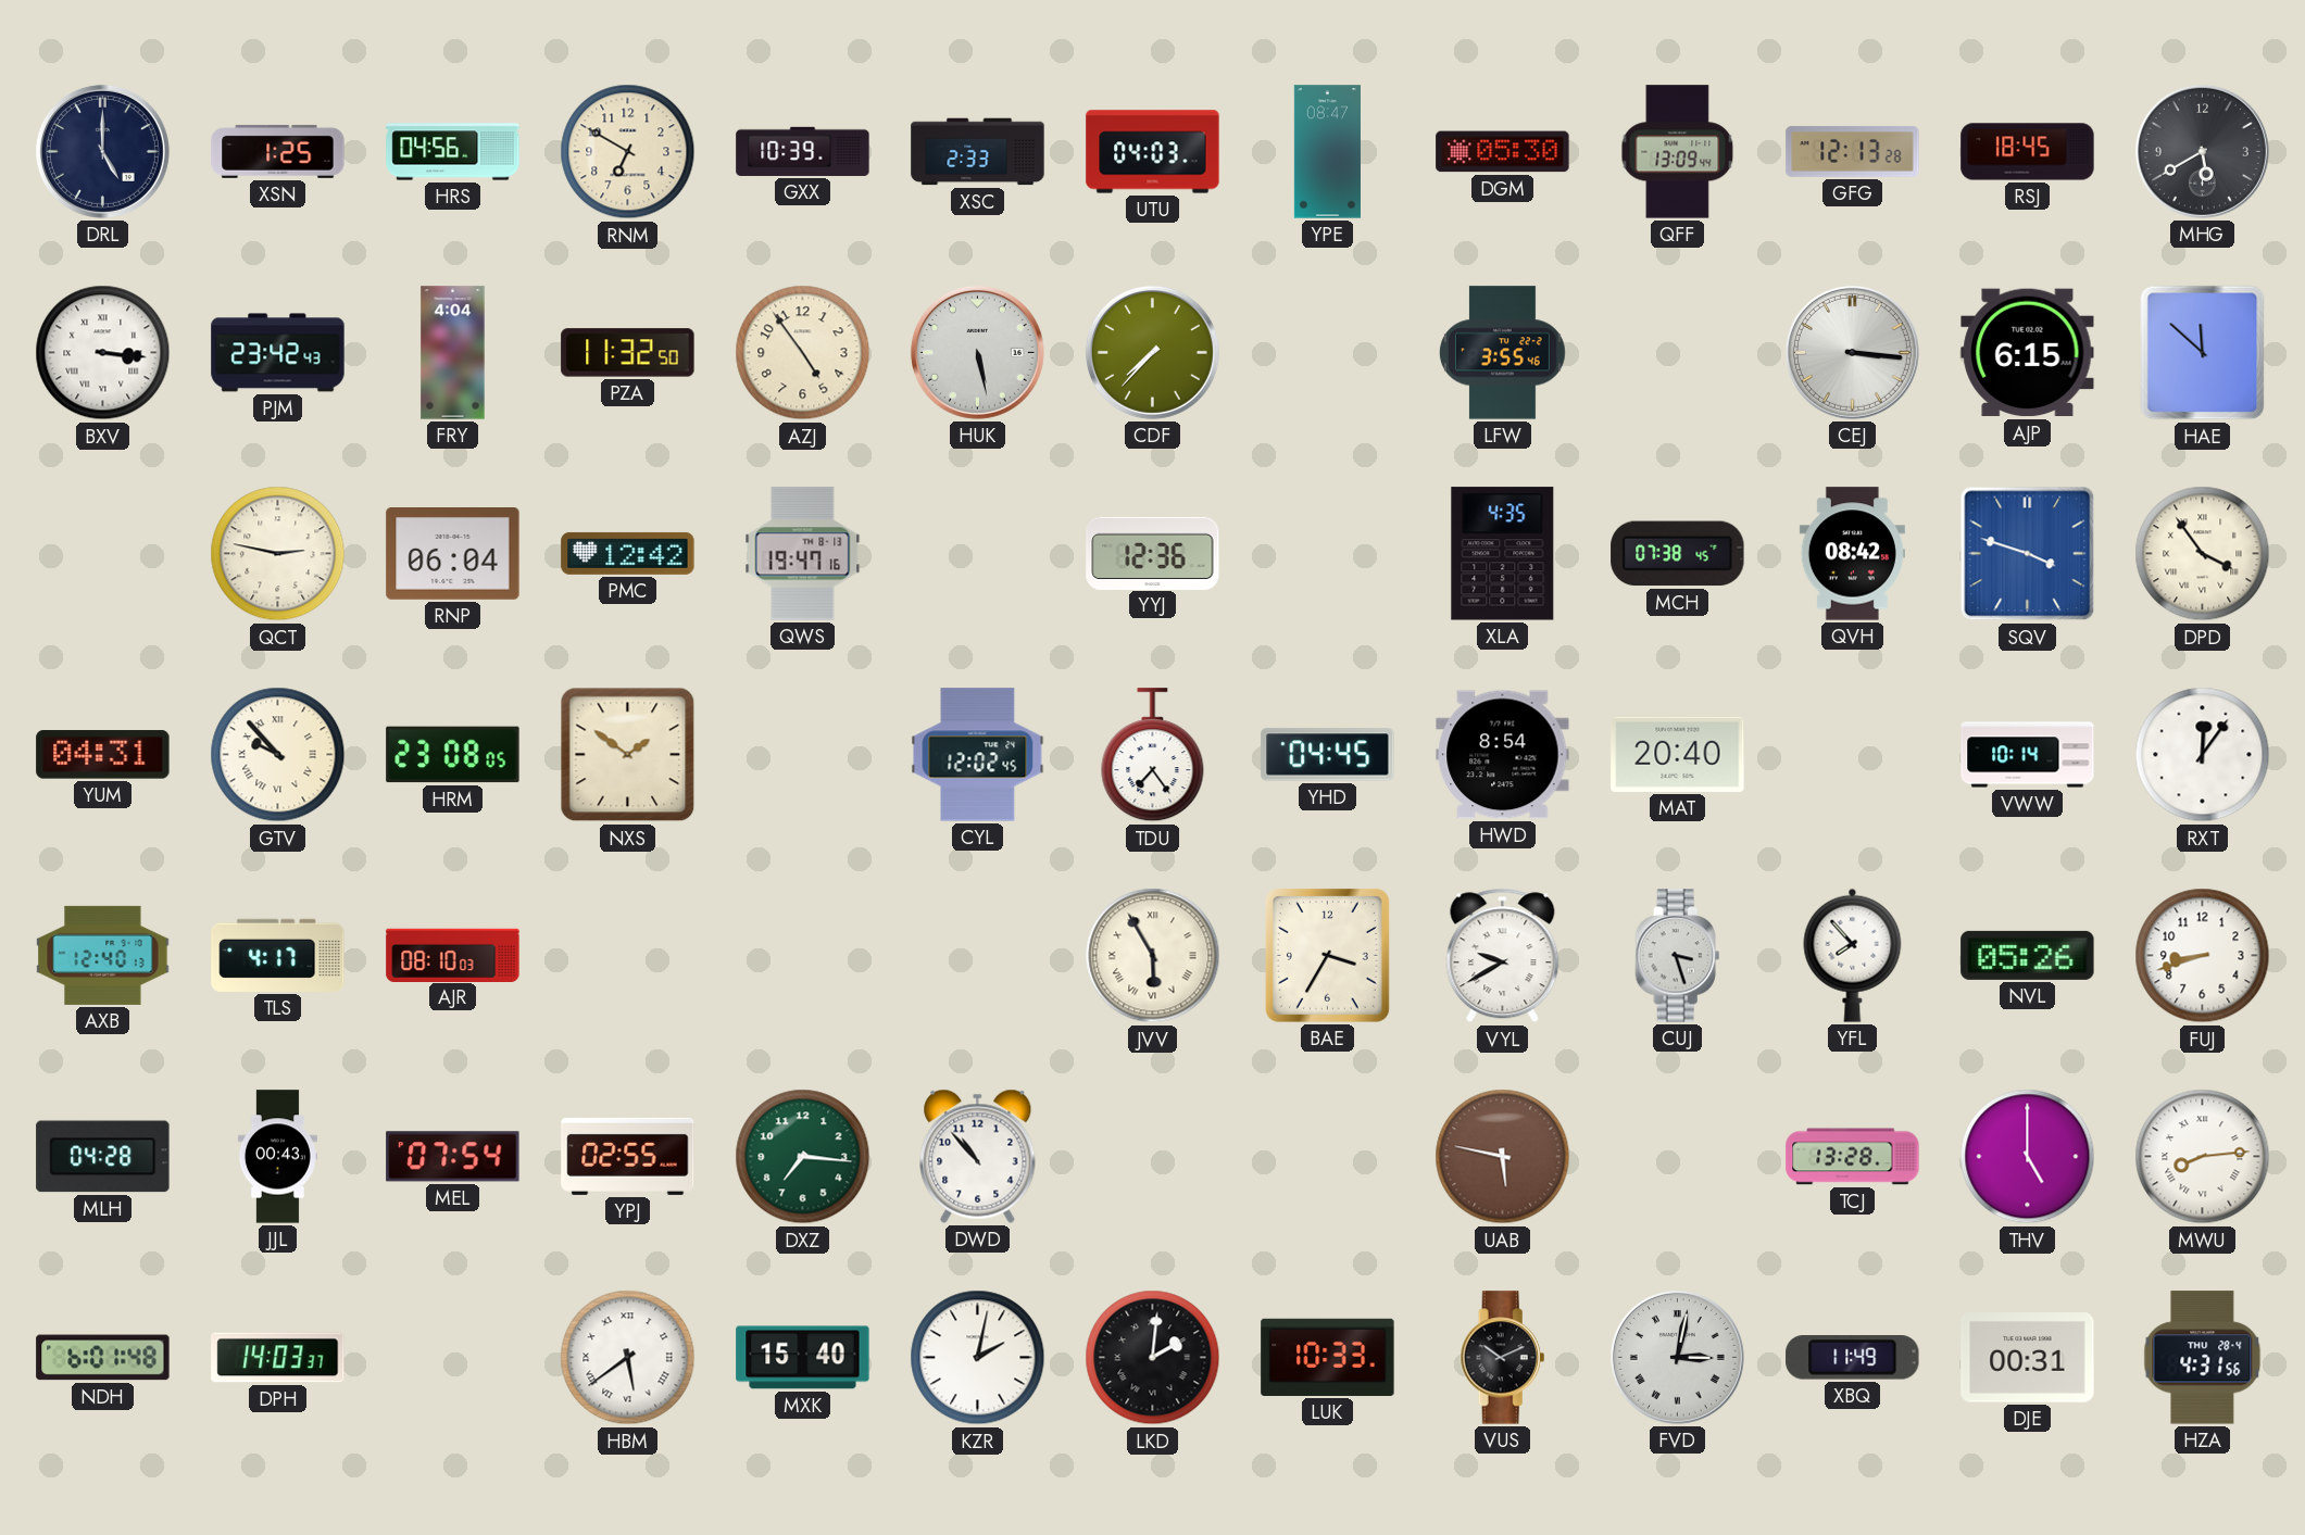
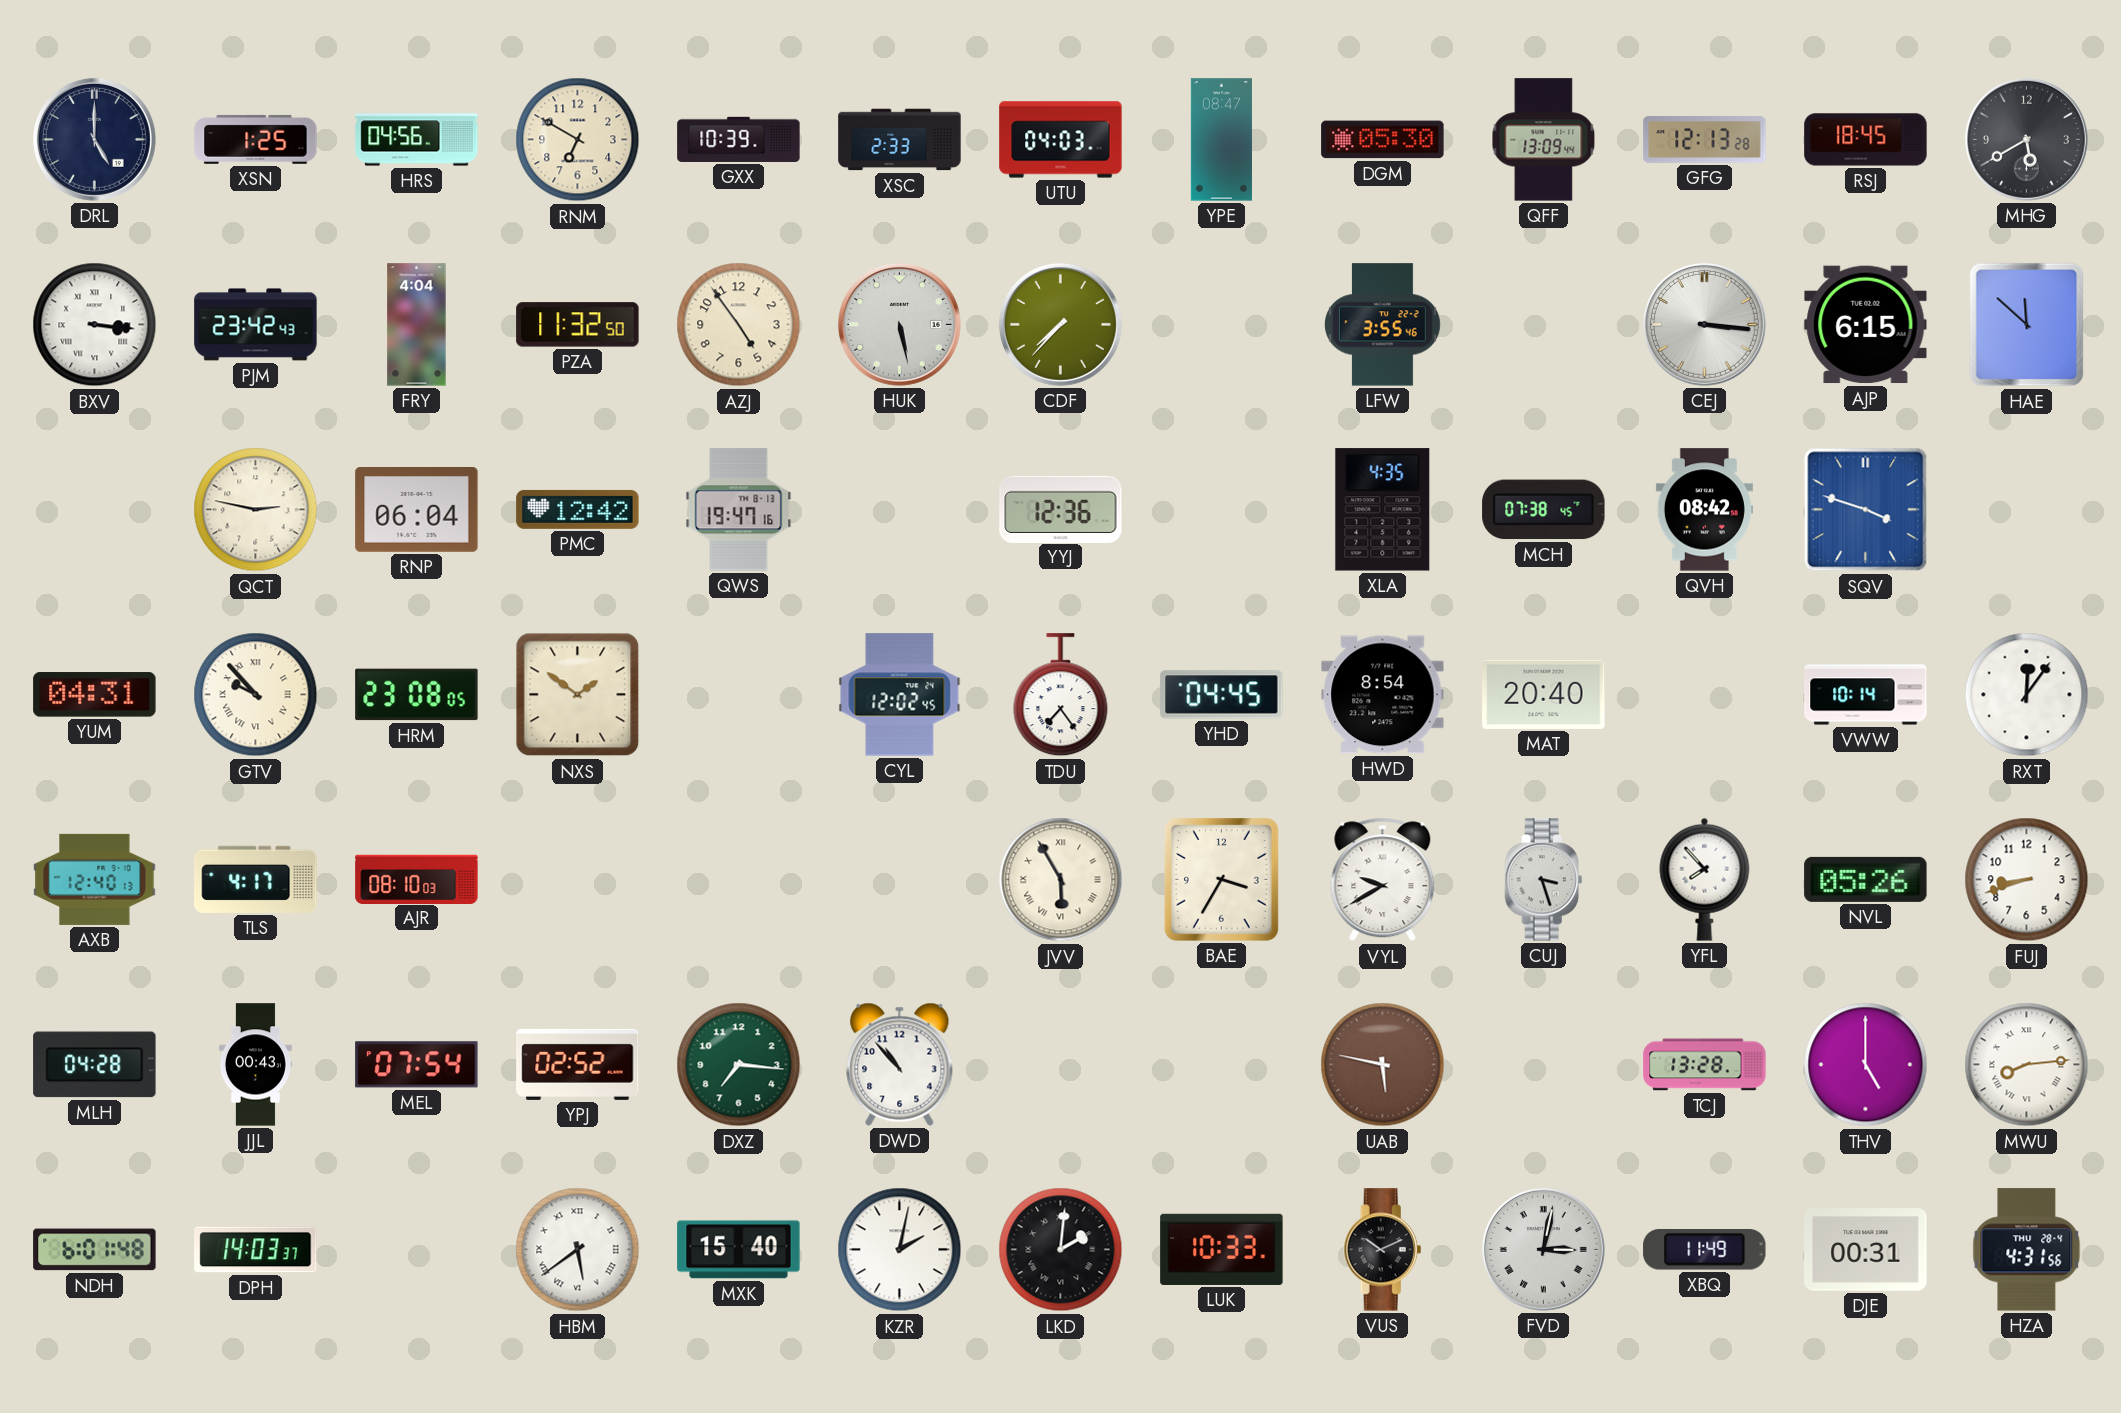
DPD: 3:54 -> none (2203, 554)
YPJ: 02:55 -> 02:52 (578, 1064)
